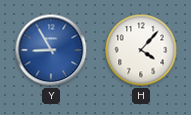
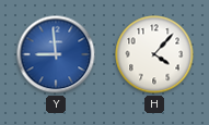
Y: 8:55 -> 8:59 (56, 54)
